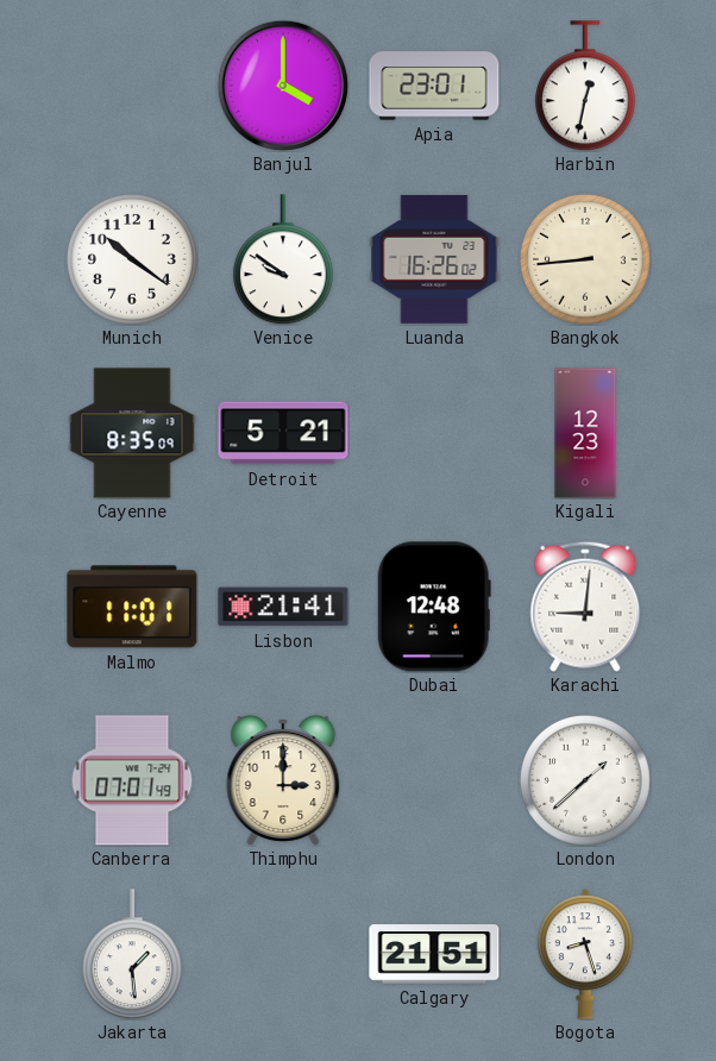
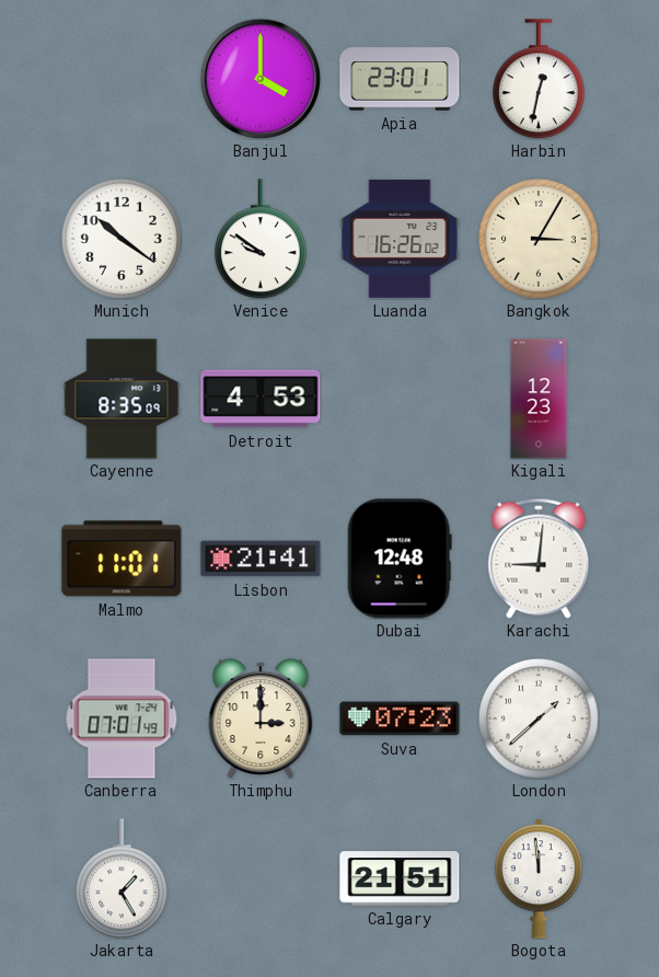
Bangkok: 8:44 -> 3:05 (539, 239)
Detroit: 5:21 -> 4:53 (261, 399)
Suva: none -> 07:23 (400, 719)
Jakarta: 1:29 -> 1:25 (122, 878)
Bogota: 8:27 -> 11:59 (537, 878)
